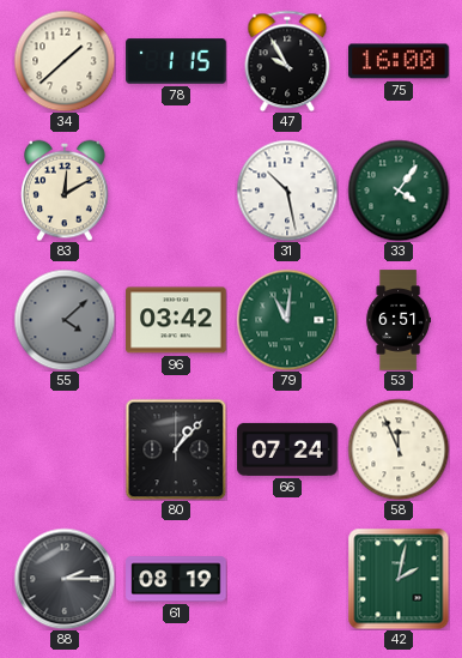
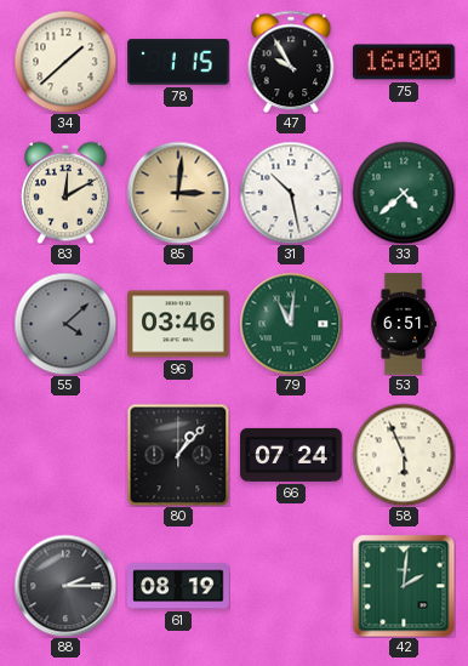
85: none -> 3:01 (178, 193)
33: 4:06 -> 4:38 (404, 193)
96: 03:42 -> 03:46 (178, 324)
58: 11:56 -> 5:56 (404, 455)
42: 2:02 -> 2:01 (404, 586)
